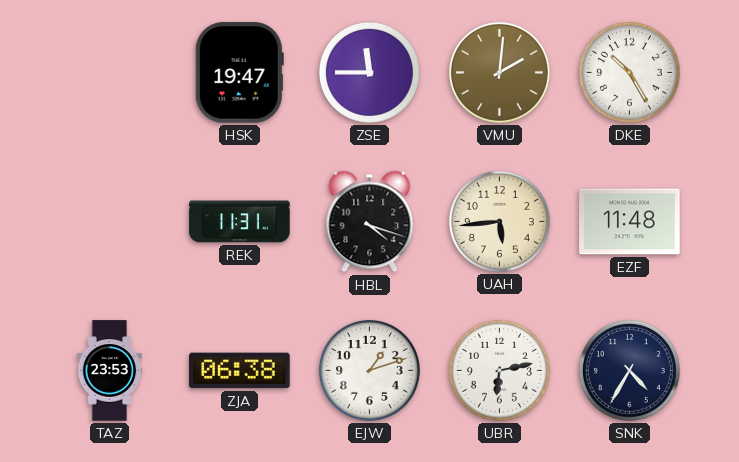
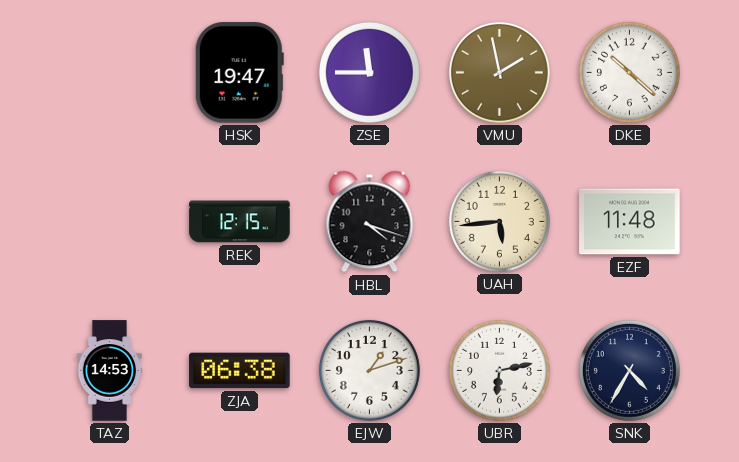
VMU: 2:01 -> 1:58 (499, 72)
DKE: 10:25 -> 10:22 (629, 72)
REK: 11:31 -> 12:15 (240, 222)
TAZ: 23:53 -> 14:53 (110, 371)
